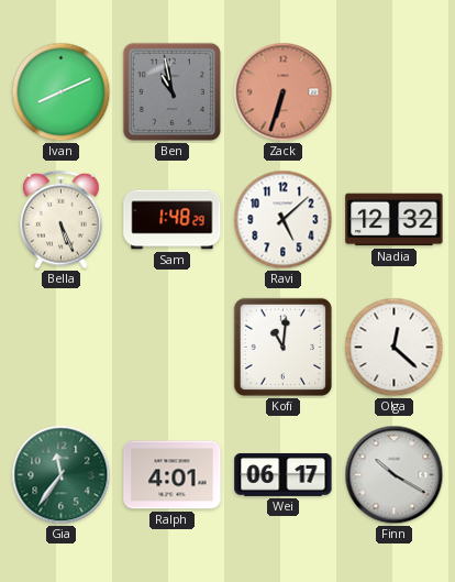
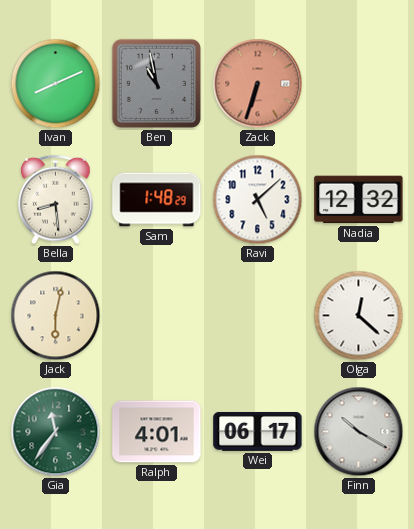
Bella: 5:26 -> 8:29 (56, 200)
Jack: none -> 6:02 (56, 316)
Kofi: 11:01 -> none (282, 347)
